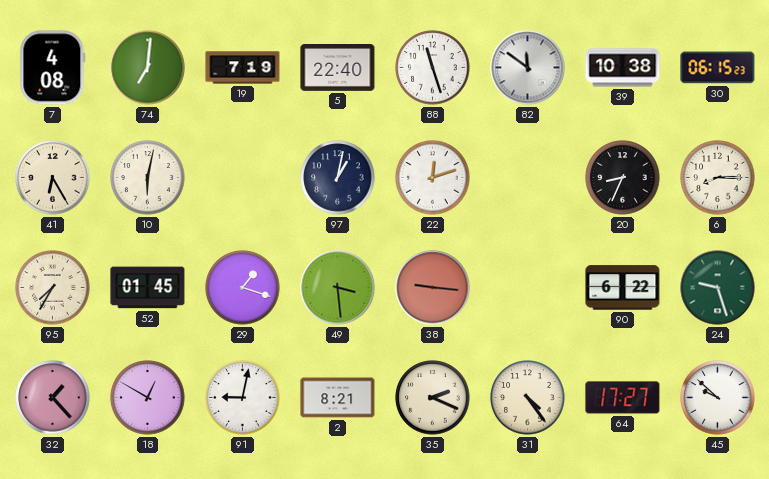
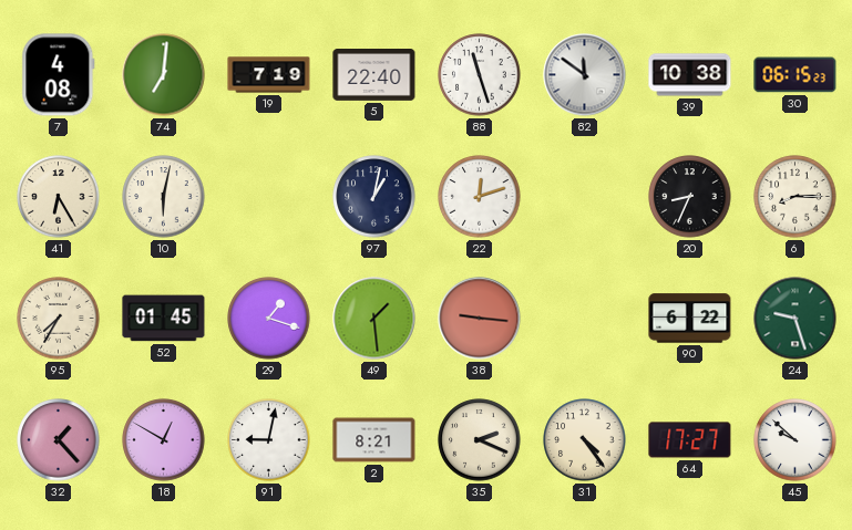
49: 3:29 -> 1:29 (374, 319)
